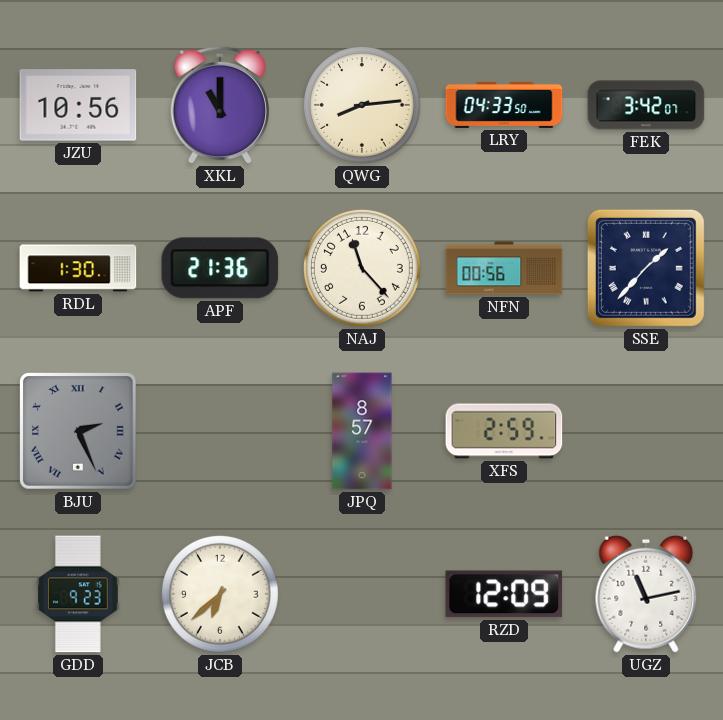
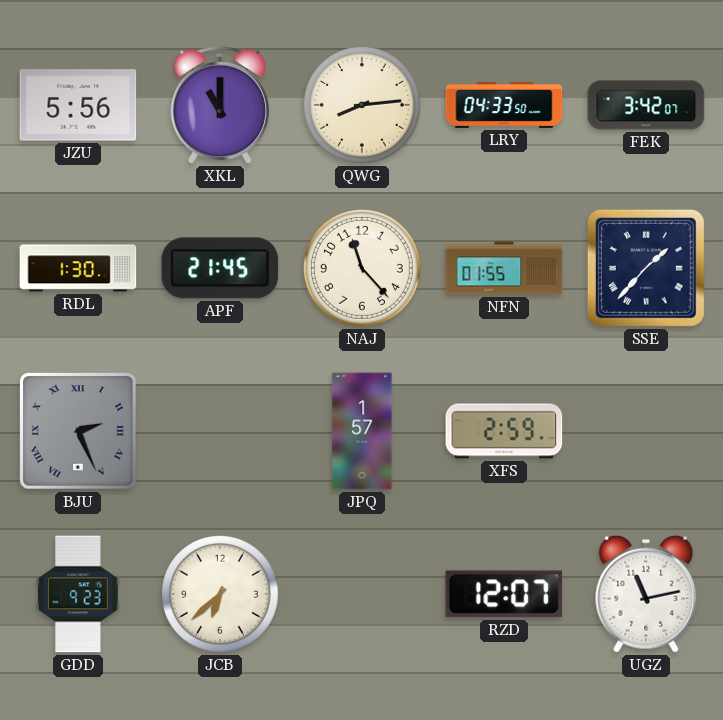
JZU: 10:56 -> 5:56 (78, 105)
APF: 21:36 -> 21:45 (220, 268)
NFN: 00:56 -> 01:55 (504, 268)
JPQ: 8:57 -> 1:57 (362, 431)
RZD: 12:09 -> 12:07 (504, 594)
